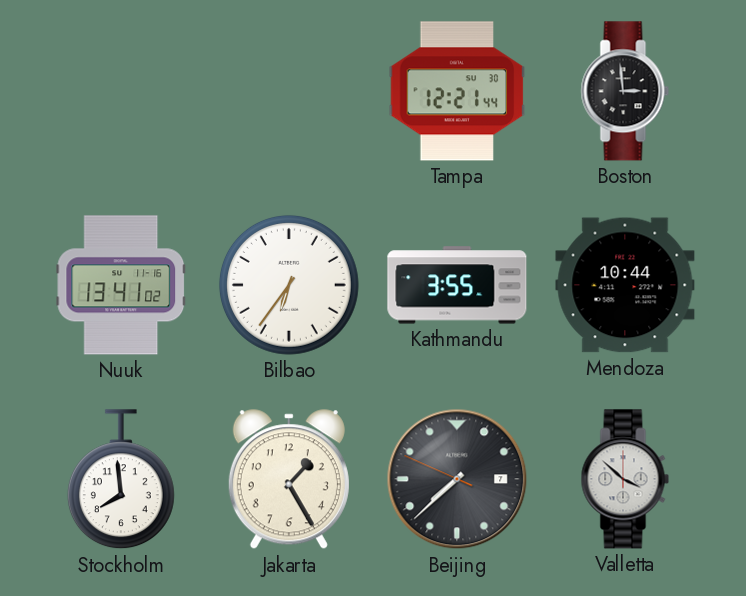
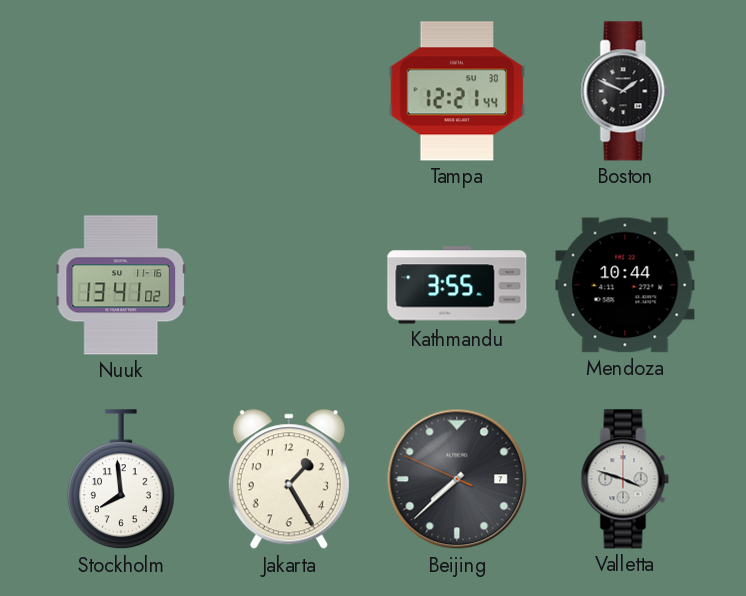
Boston: 2:59 -> 1:49 (625, 91)
Bilbao: 6:36 -> none (289, 285)
Valletta: 3:52 -> 3:48 (625, 479)
